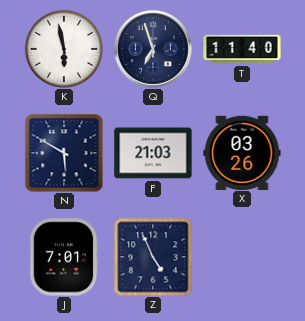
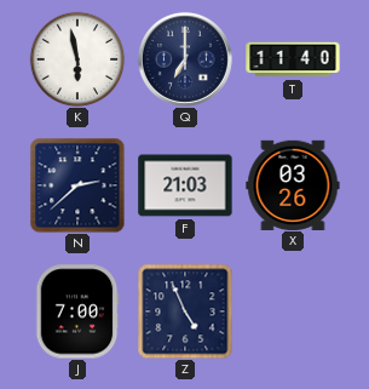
Q: 6:57 -> 7:00 (185, 59)
N: 5:50 -> 2:38 (77, 185)
J: 7:01 -> 7:00 (77, 311)
